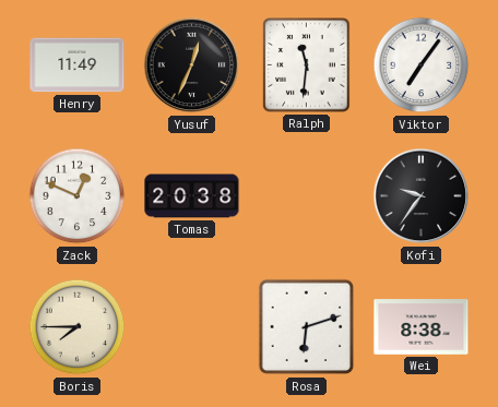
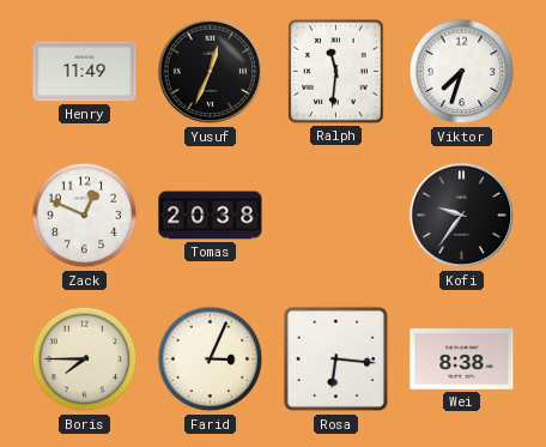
Viktor: 7:06 -> 7:33 (462, 72)
Farid: none -> 3:04 (211, 360)
Rosa: 6:12 -> 6:16 (336, 360)
